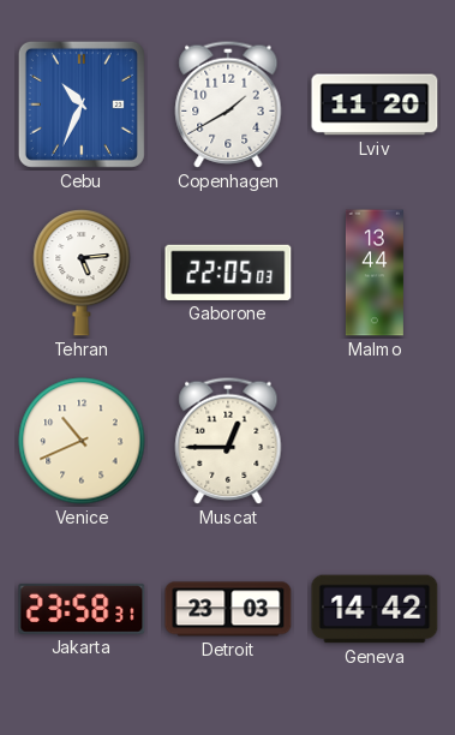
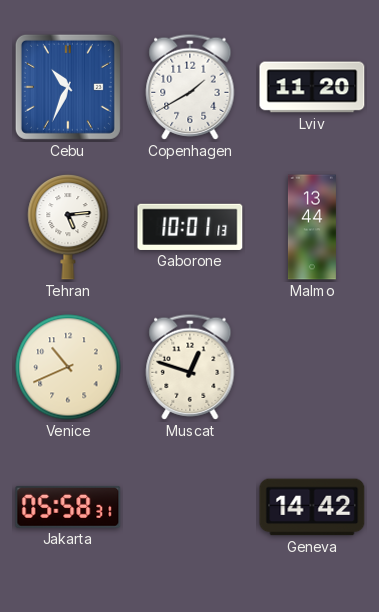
Gaborone: 22:05 -> 10:01 (190, 227)
Muscat: 12:45 -> 12:48 (190, 367)
Jakarta: 23:58 -> 05:58 (68, 507)
Detroit: 23:03 -> none (228, 609)
